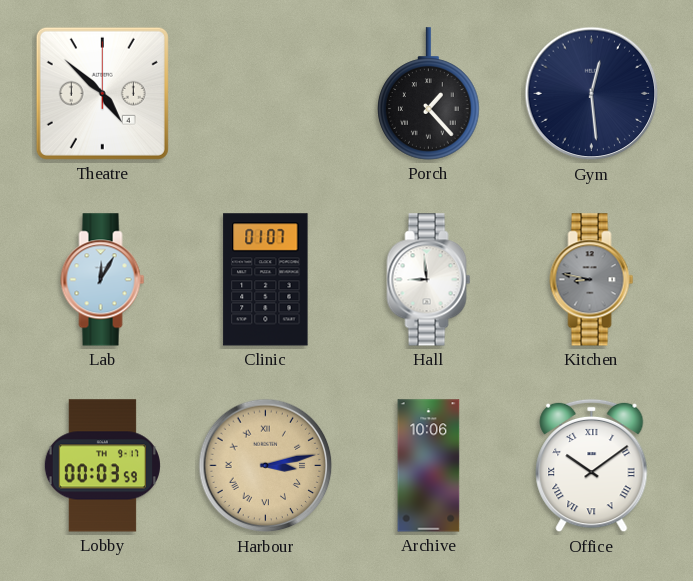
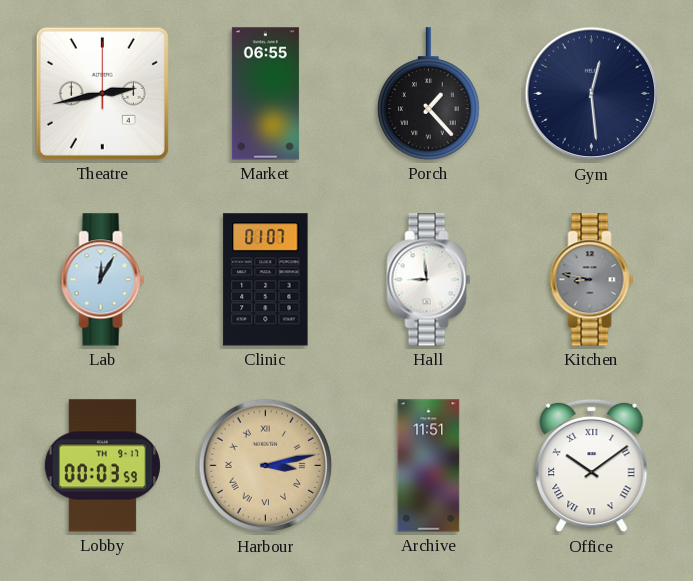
Theatre: 4:52 -> 2:43 (102, 93)
Market: none -> 06:55 (265, 94)
Archive: 10:06 -> 11:51 (429, 466)
